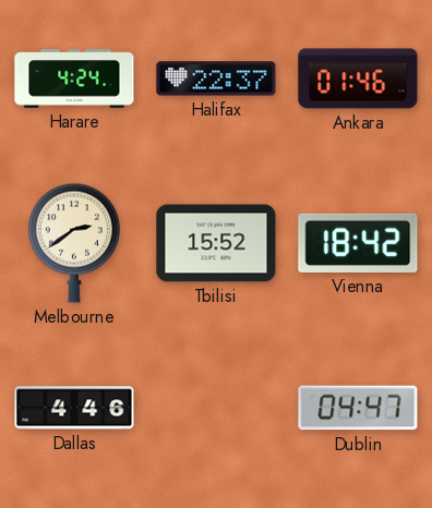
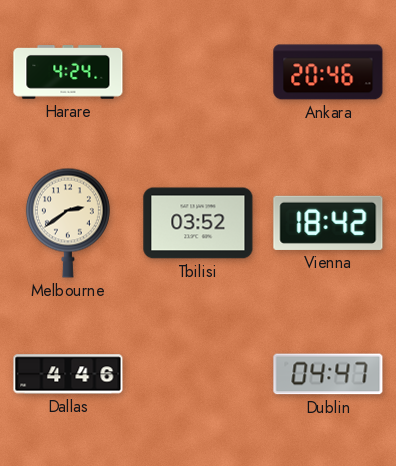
Halifax: 22:37 -> none (216, 78)
Ankara: 01:46 -> 20:46 (328, 72)
Tbilisi: 15:52 -> 03:52 (198, 223)
